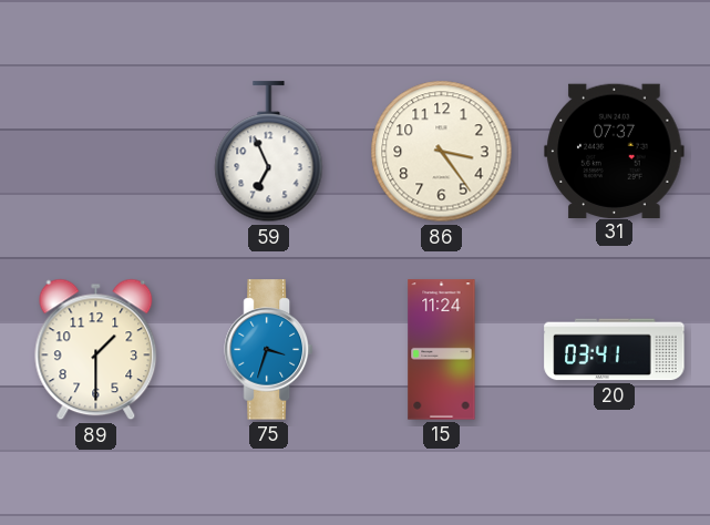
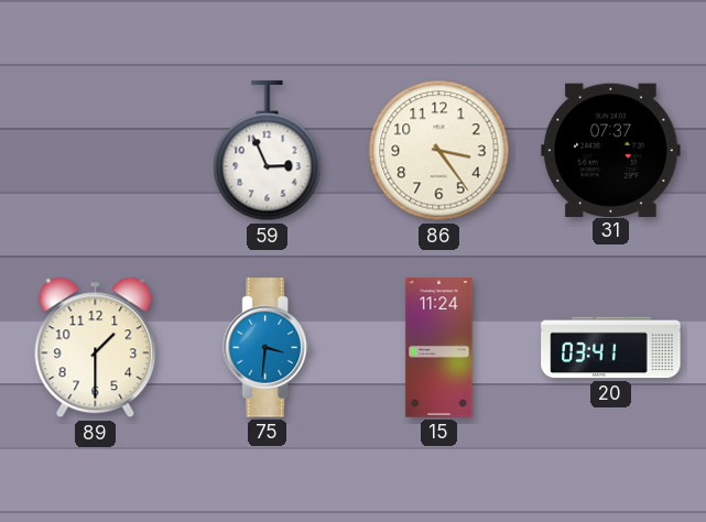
59: 6:56 -> 2:56 (268, 151)
75: 3:33 -> 3:31 (268, 348)
